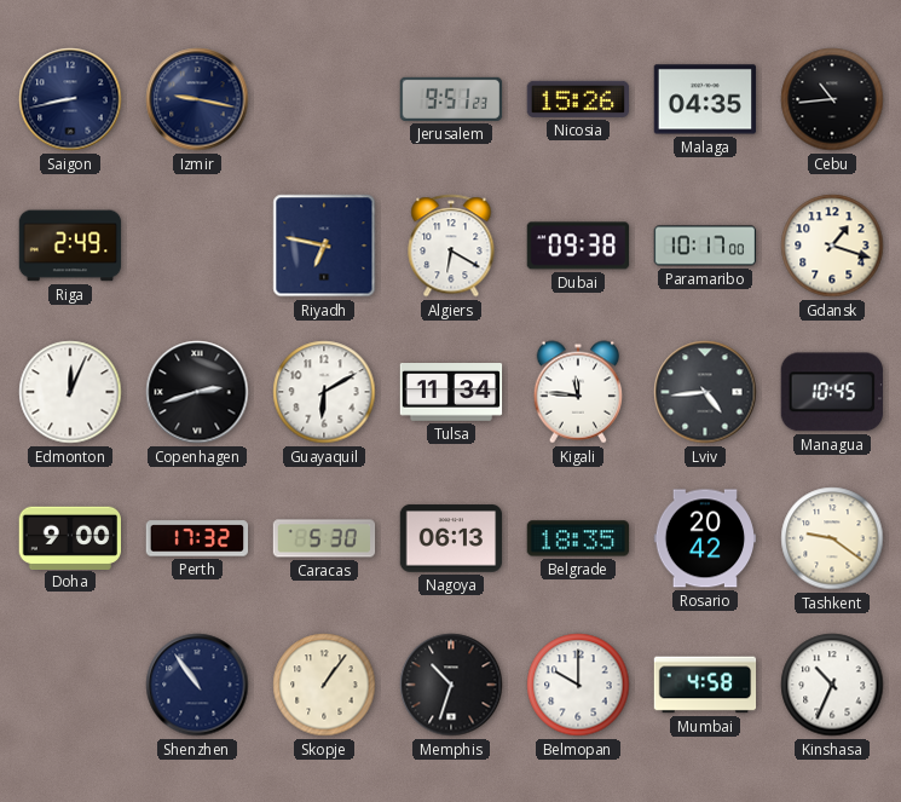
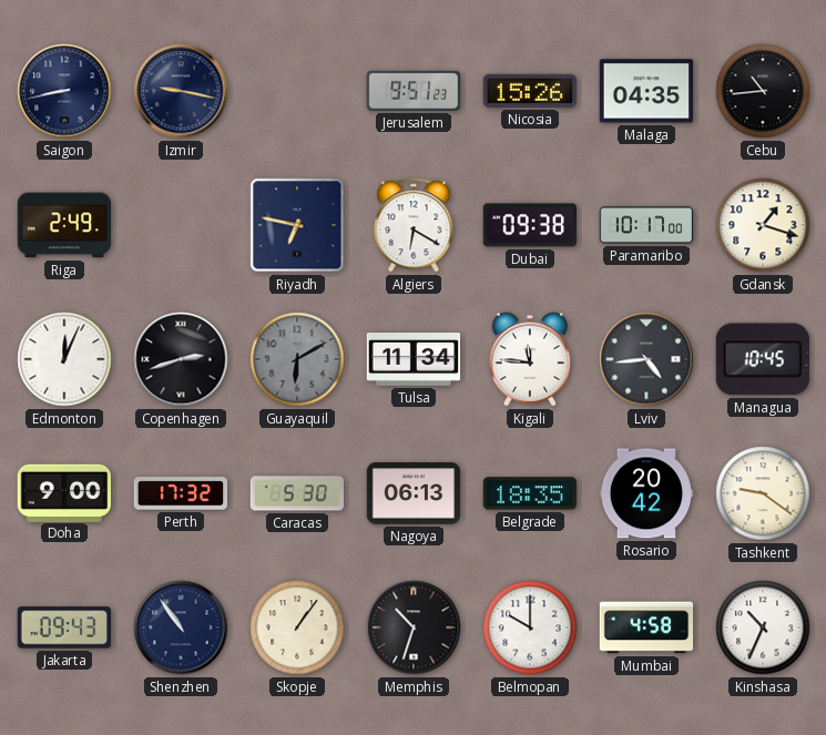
Guayaquil dial: white -> grey (297, 359)
Jakarta: none -> 09:43 (63, 627)
